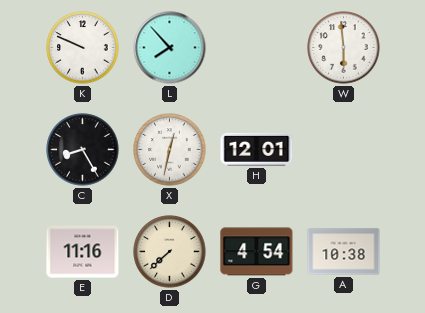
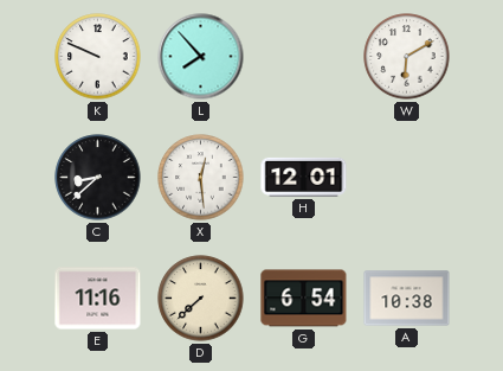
W: 5:59 -> 6:10 (407, 57)
C: 8:25 -> 8:38 (98, 178)
X: 12:32 -> 12:29 (201, 178)
G: 4:54 -> 6:54 (304, 299)
